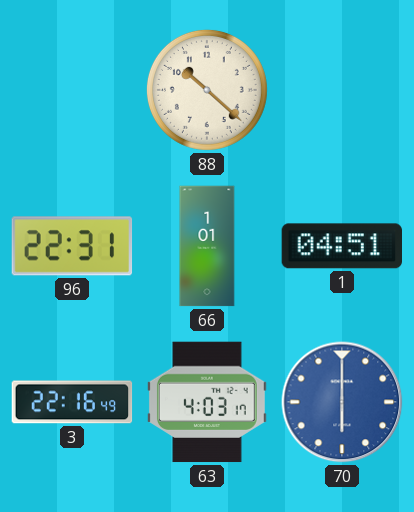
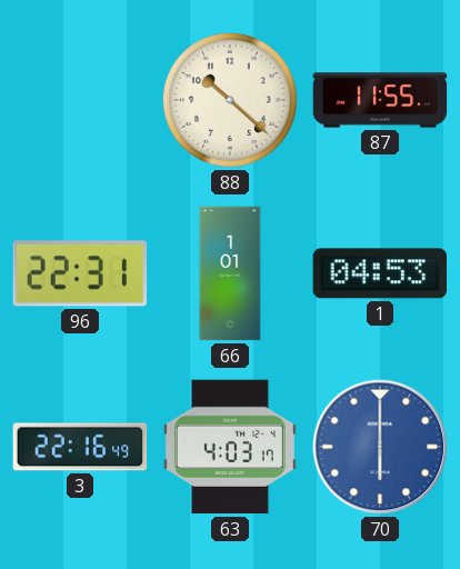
87: none -> 11:55 (380, 100)
1: 04:51 -> 04:53 (379, 273)
